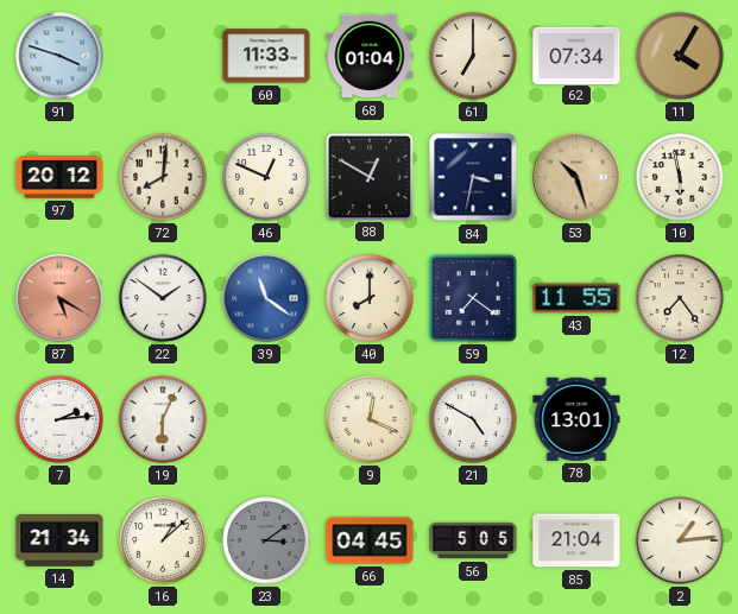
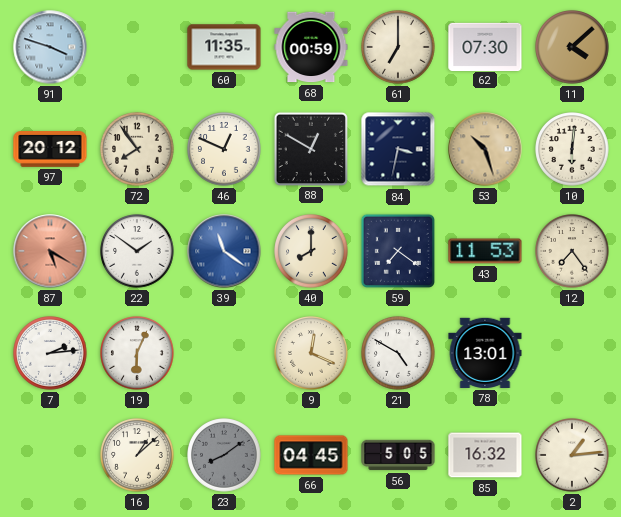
60: 11:33 -> 11:35 (224, 47)
68: 01:04 -> 00:59 (311, 47)
62: 07:34 -> 07:30 (485, 46)
11: 4:05 -> 4:08 (572, 47)
72: 8:01 -> 7:54 (137, 149)
10: 5:58 -> 6:01 (572, 149)
43: 11:55 -> 11:53 (485, 251)
14: 21:34 -> none (59, 540)
23: 3:09 -> 8:09 (224, 455)
85: 21:04 -> 16:32 (485, 455)
